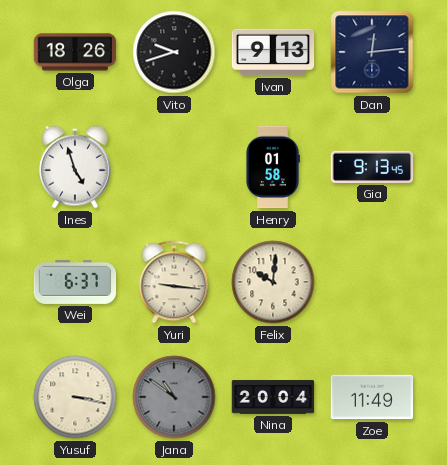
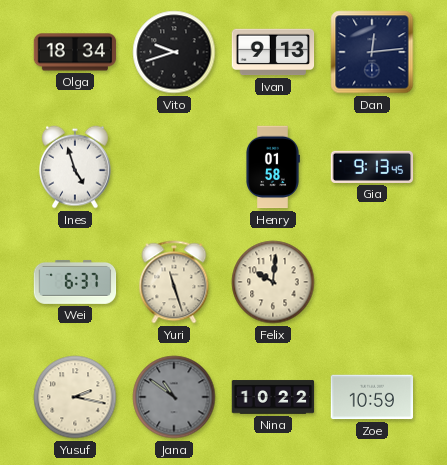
Olga: 18:26 -> 18:34 (75, 52)
Yuri: 9:16 -> 11:27 (174, 282)
Yusuf: 3:17 -> 2:17 (75, 397)
Nina: 20:04 -> 10:22 (273, 397)
Zoe: 11:49 -> 10:59 (372, 397)
